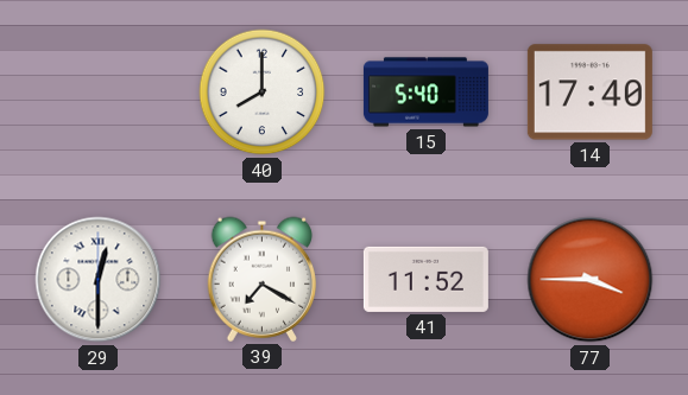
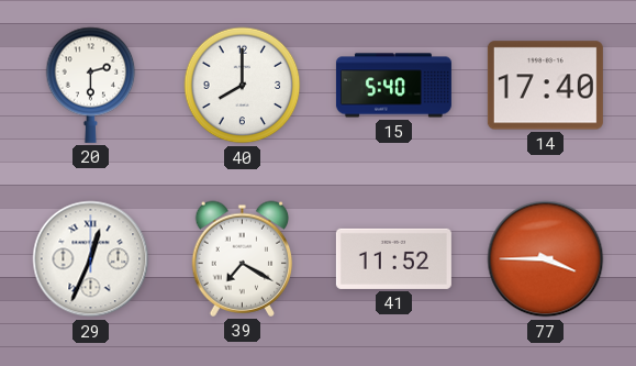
20: none -> 2:30 (91, 85)
29: 12:30 -> 12:34 (91, 259)
